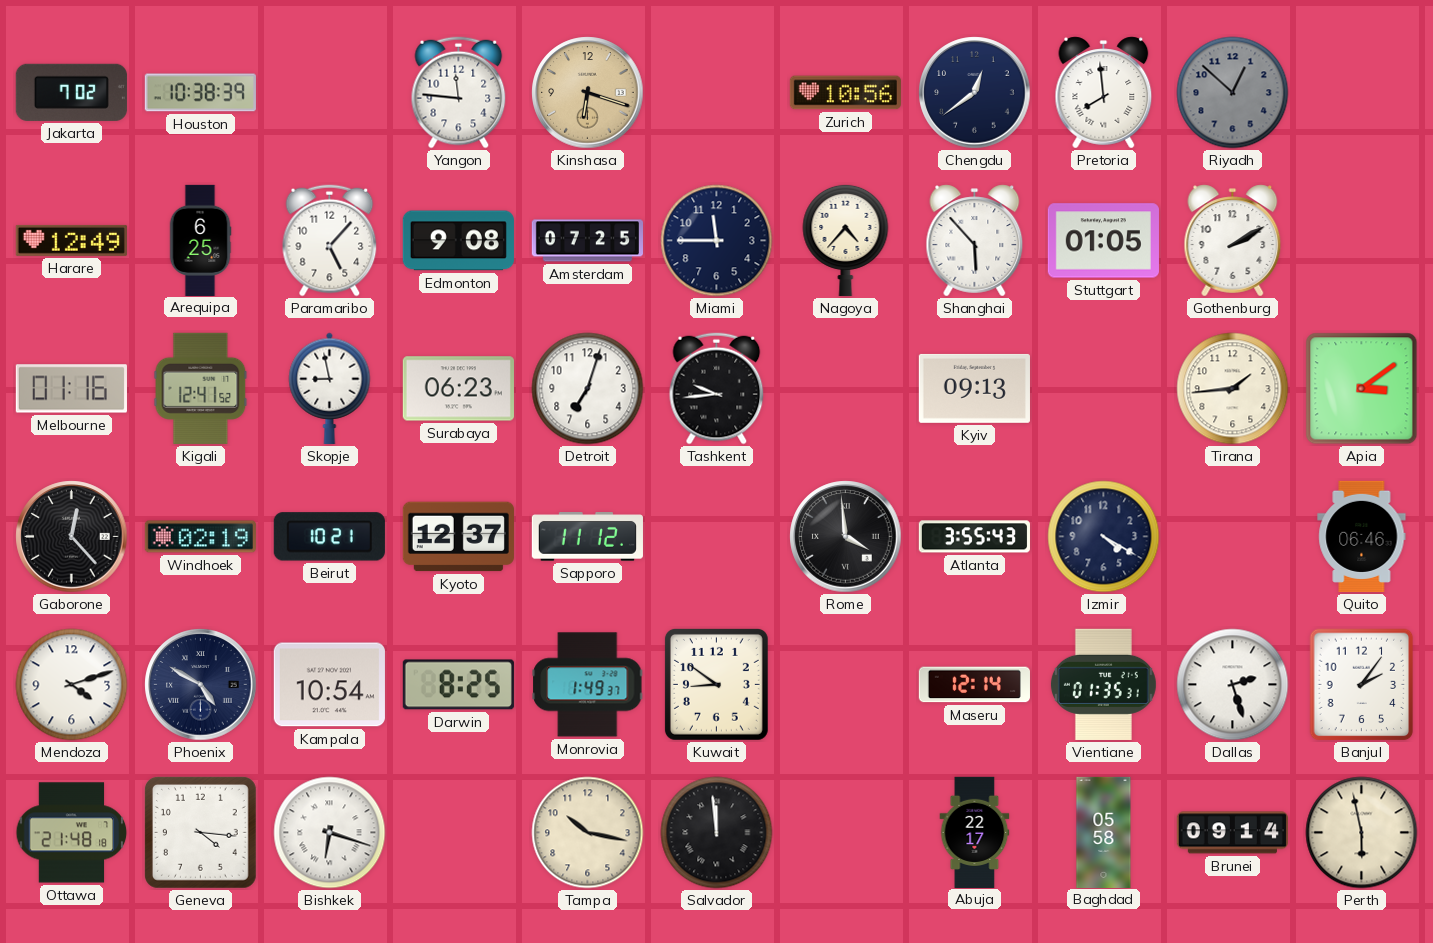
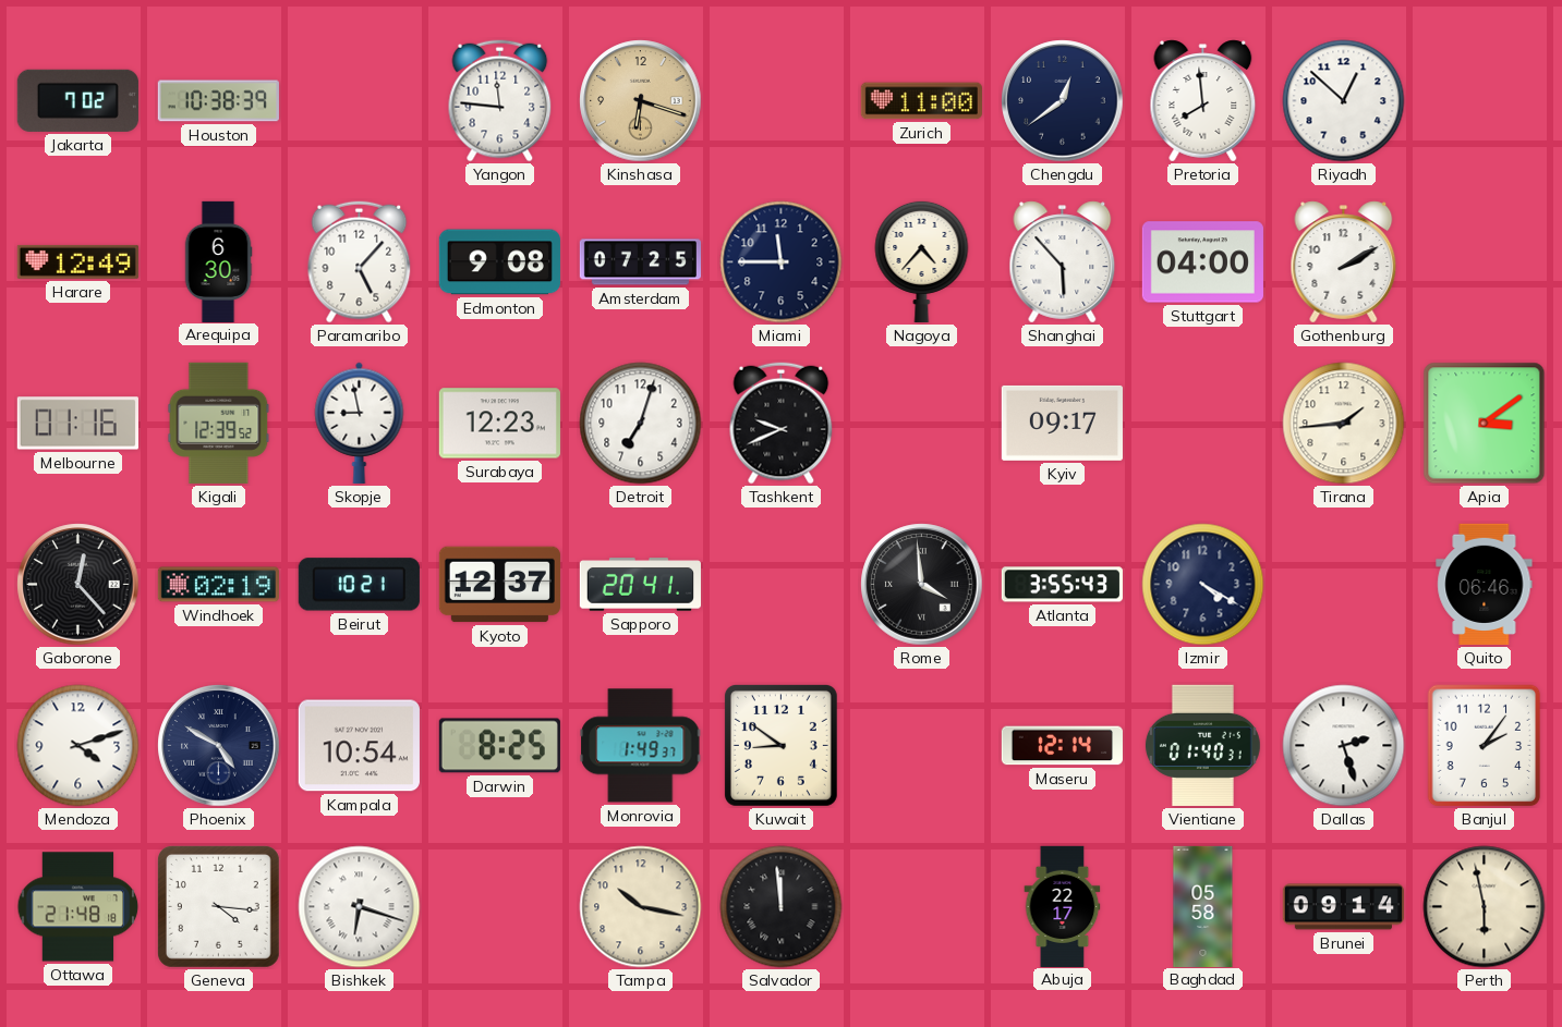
Zurich: 10:56 -> 11:00 (921, 101)
Riyadh dial: grey -> white (1344, 101)
Arequipa: 6:25 -> 6:30 (218, 261)
Stuttgart: 01:05 -> 04:00 (1202, 262)
Kigali: 12:41 -> 12:39 (219, 423)
Surabaya: 06:23 -> 12:23 (499, 424)
Tashkent: 9:44 -> 9:41 (782, 424)
Kyiv: 09:13 -> 09:17 (1062, 423)
Sapporo: 11:12 -> 20:41 (640, 585)
Vientiane: 01:35 -> 01:40 (1202, 745)
